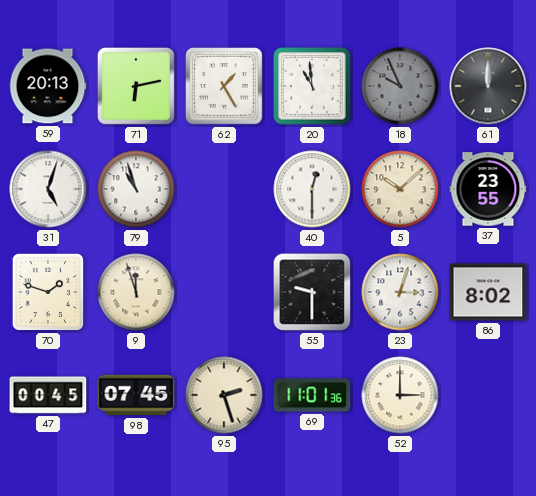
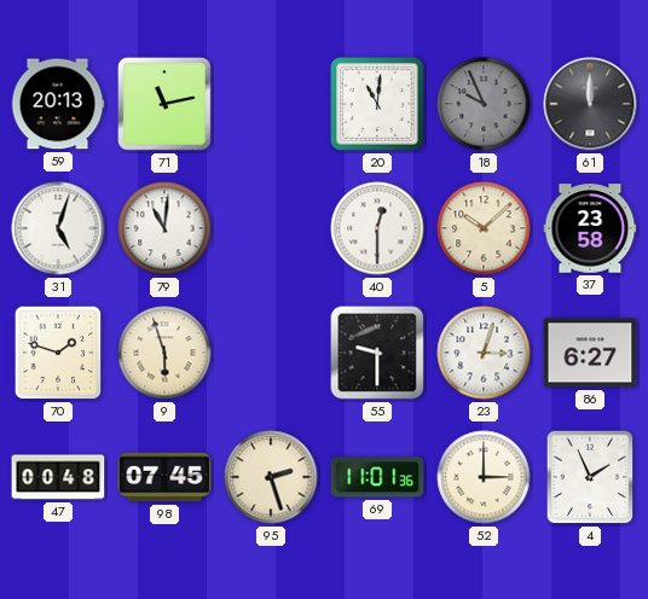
71: 6:13 -> 11:13 (164, 104)
62: 1:25 -> none (224, 86)
20: 10:59 -> 11:01 (377, 104)
79: 10:57 -> 11:01 (164, 228)
37: 23:55 -> 23:58 (590, 228)
9: 11:57 -> 5:57 (164, 353)
86: 8:02 -> 6:27 (590, 353)
47: 00:45 -> 00:48 (58, 477)
4: none -> 1:56 (590, 477)
